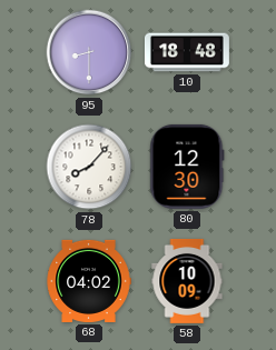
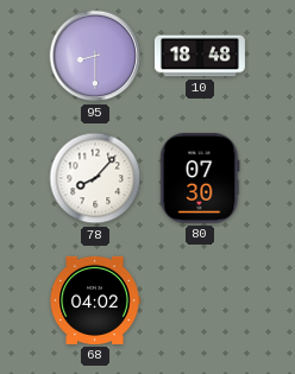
80: 12:30 -> 07:30 (200, 178)
58: 10:09 -> none (187, 281)
